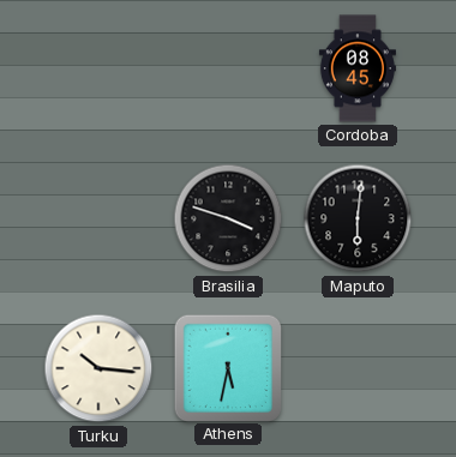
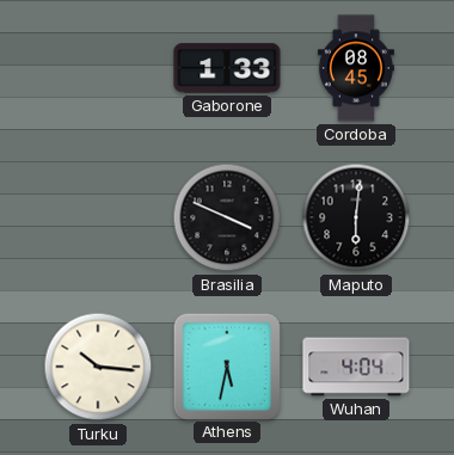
Gaborone: none -> 1:33 (227, 68)
Brasilia: 3:48 -> 3:49 (227, 217)
Wuhan: none -> 4:04 (356, 367)
